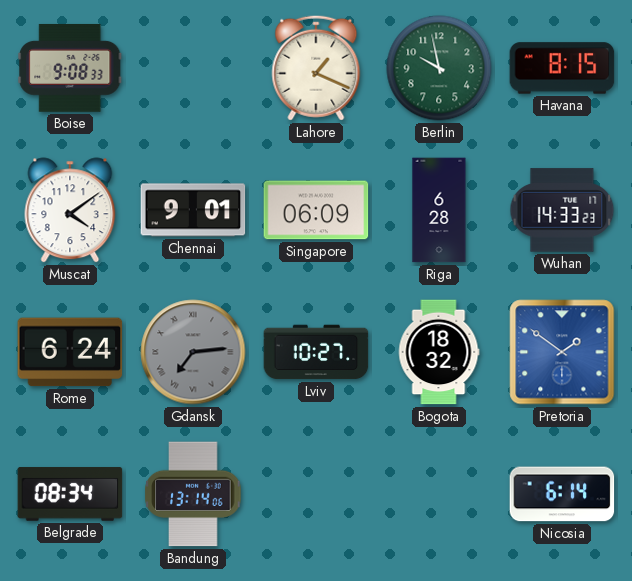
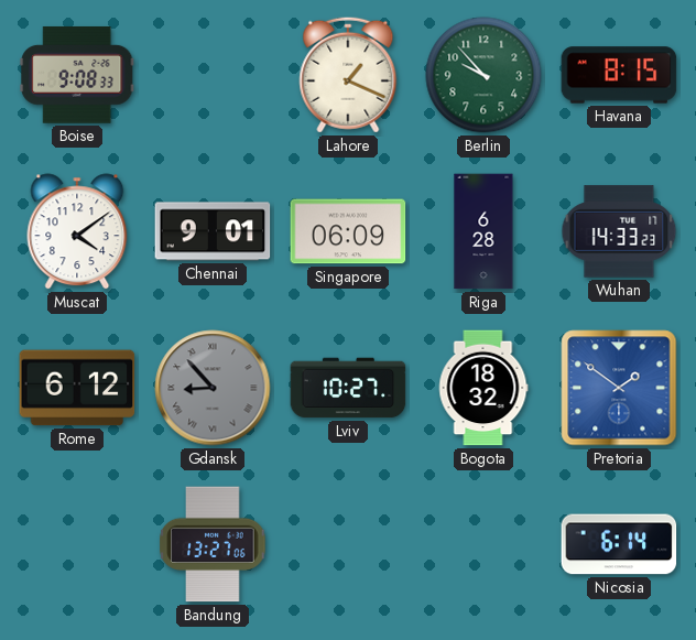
Berlin: 9:58 -> 9:53 (483, 75)
Rome: 6:24 -> 6:12 (77, 388)
Gdansk: 7:14 -> 8:53 (213, 388)
Belgrade: 08:34 -> none (70, 494)
Bandung: 13:14 -> 13:27 (213, 544)
